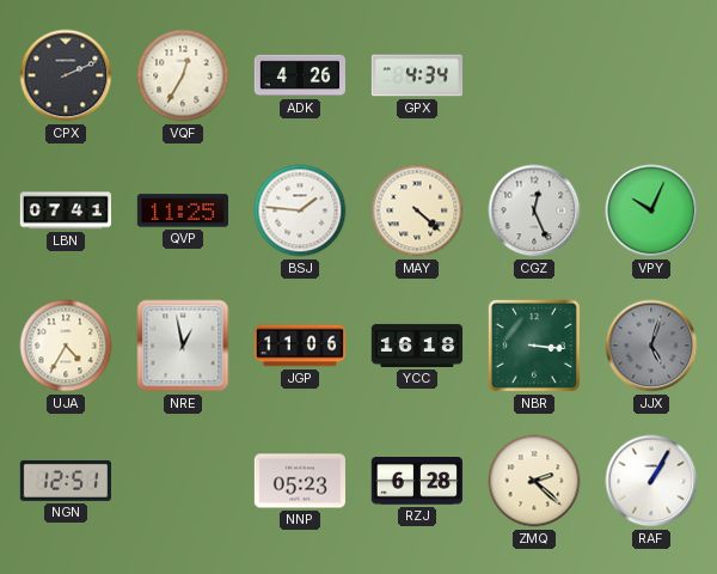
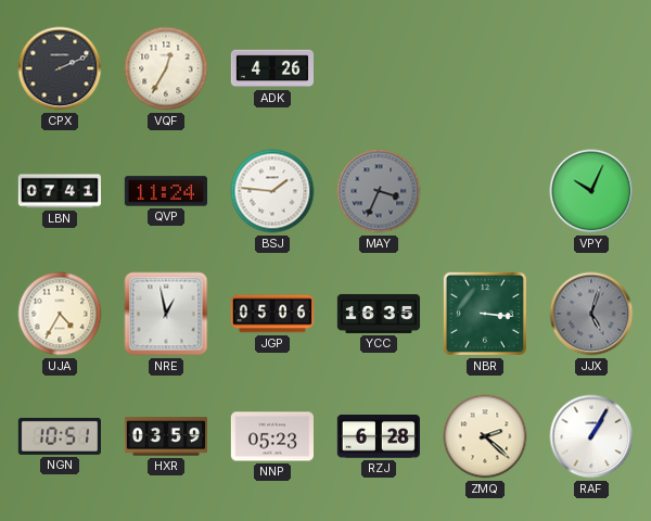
GPX: 4:34 -> none (416, 75)
QVP: 11:25 -> 11:24 (165, 191)
MAY: 4:22 -> 3:34 (379, 191)
MAY dial: cream -> grey (379, 191)
CGZ: 12:26 -> none (534, 210)
JGP: 11:06 -> 05:06 (272, 314)
YCC: 16:18 -> 16:35 (379, 314)
NGN: 12:51 -> 10:51 (59, 436)
HXR: none -> 03:59 (165, 436)
